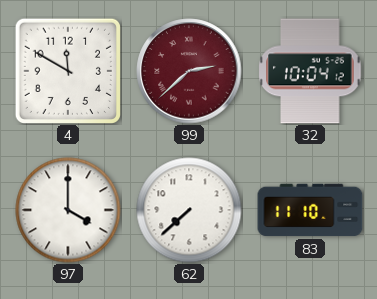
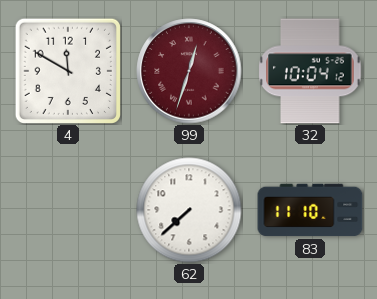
99: 2:38 -> 12:33 (189, 71)
97: 4:00 -> none (68, 210)
